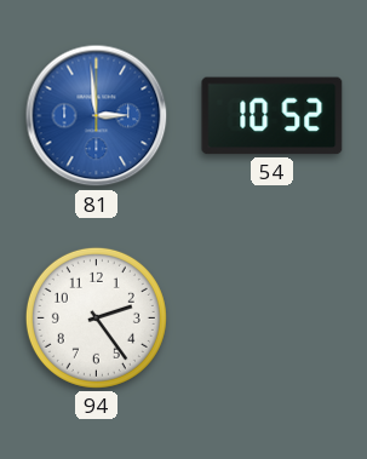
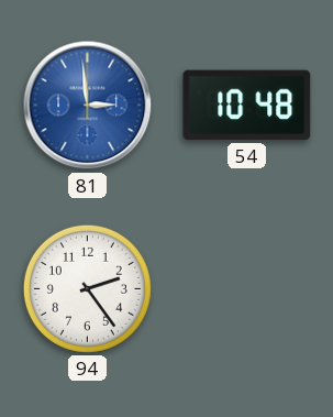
54: 10:52 -> 10:48 (247, 106)
